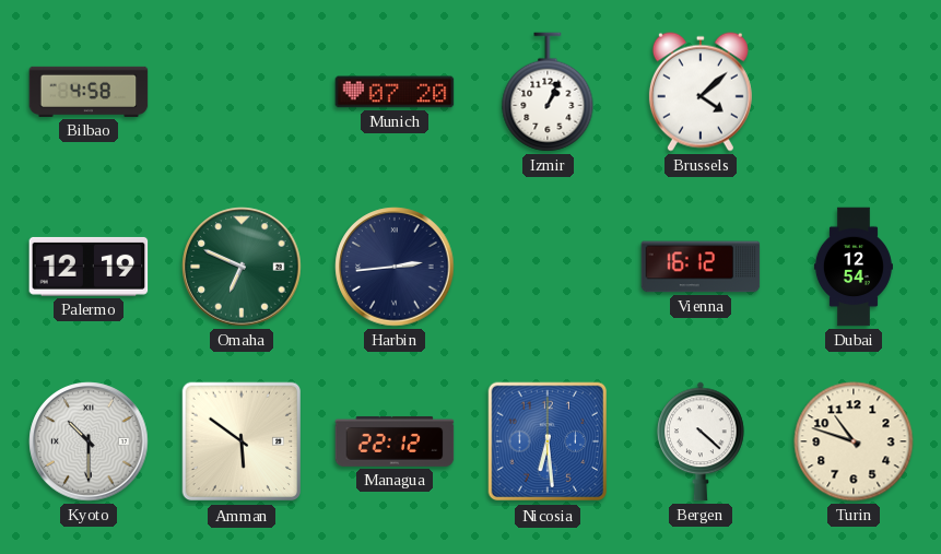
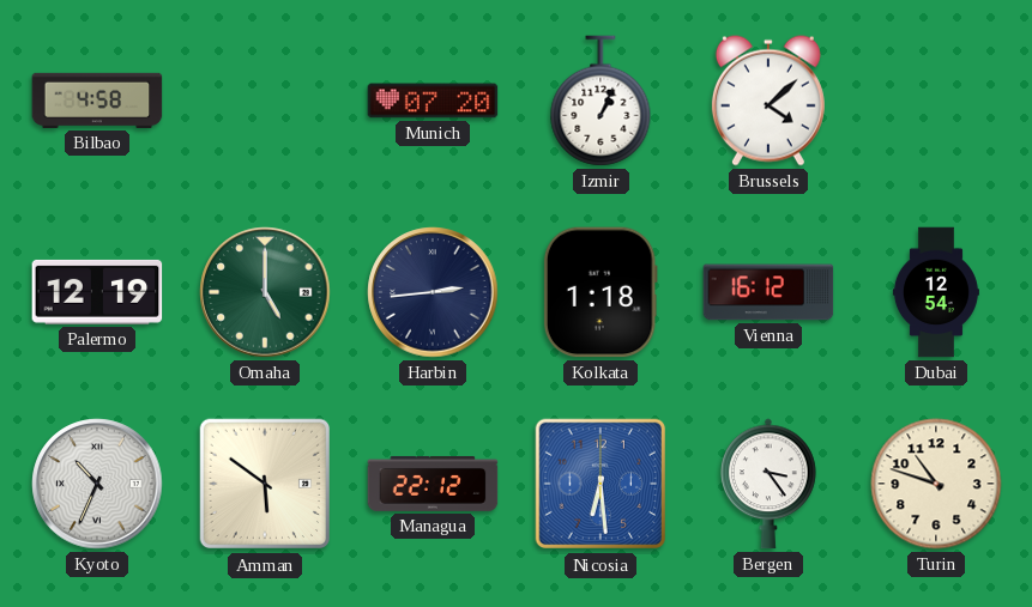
Omaha: 6:49 -> 5:00 (265, 292)
Kolkata: none -> 1:18 (601, 292)
Kyoto: 10:30 -> 10:34 (97, 484)
Bergen: 4:22 -> 3:24 (770, 484)
